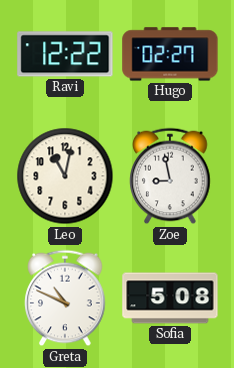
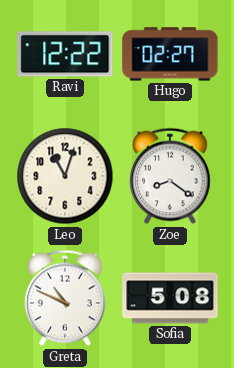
Leo: 11:02 -> 11:03 (65, 176)
Zoe: 8:58 -> 8:21 (170, 176)
